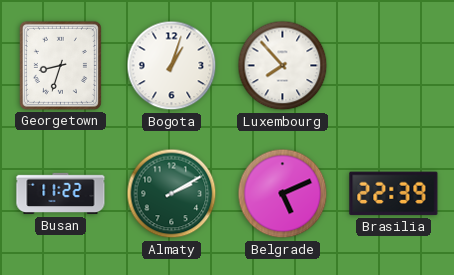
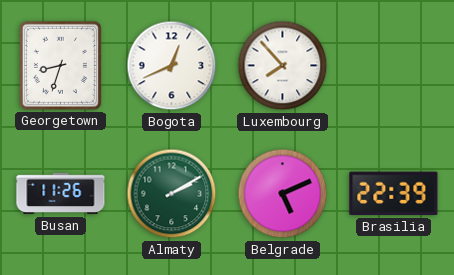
Bogota: 1:03 -> 12:41 (172, 66)
Busan: 11:22 -> 11:26 (61, 194)
